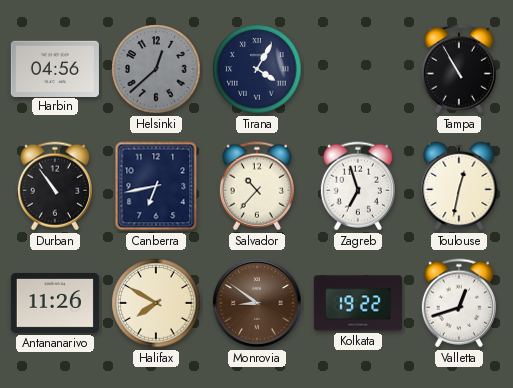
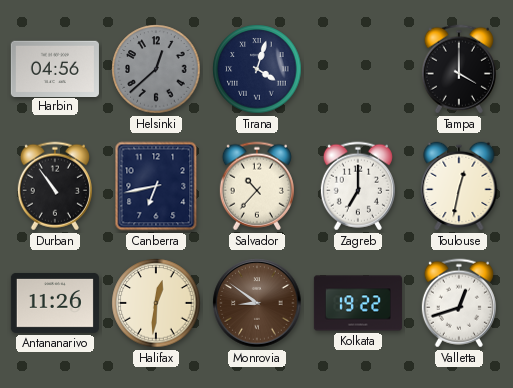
Tirana: 4:05 -> 4:03 (257, 69)
Tampa: 10:55 -> 4:00 (459, 69)
Zagreb: 6:57 -> 7:00 (358, 186)
Halifax: 7:50 -> 12:31 (156, 303)
